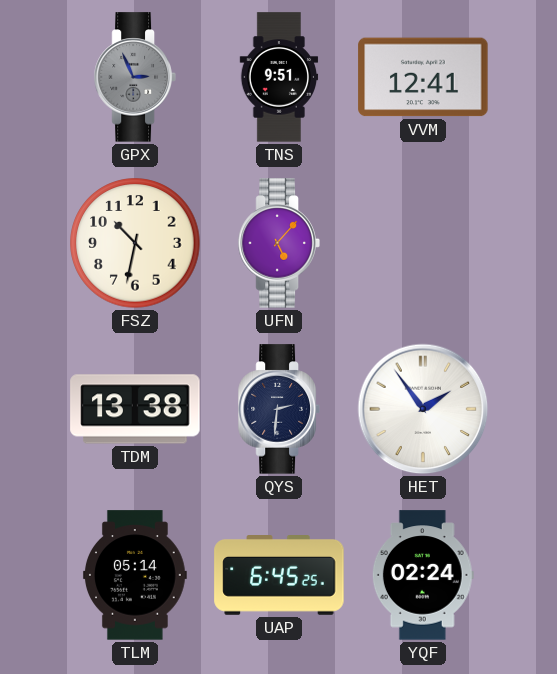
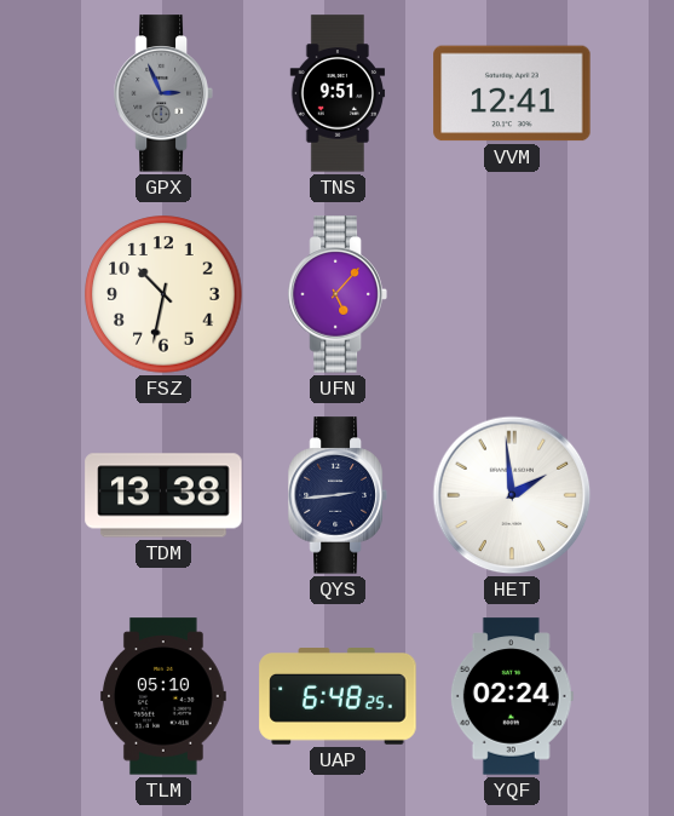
QYS: 2:31 -> 2:44 (338, 495)
HET: 1:54 -> 1:59 (512, 495)
TLM: 05:14 -> 05:10 (163, 696)
UAP: 6:45 -> 6:48 (338, 697)
